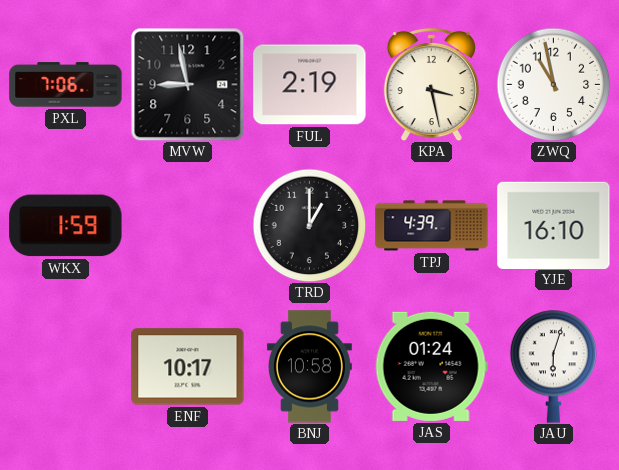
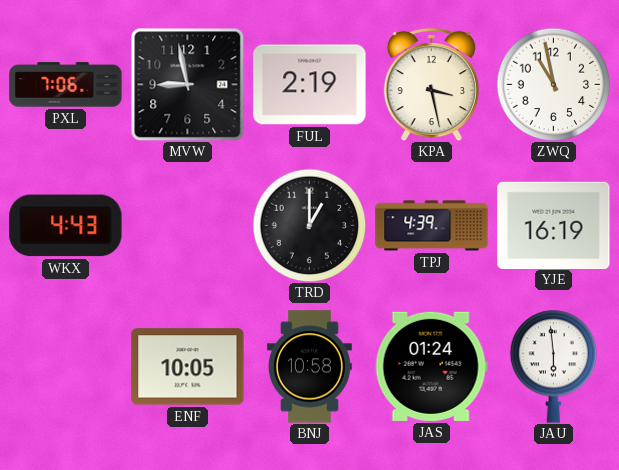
WKX: 1:59 -> 4:43 (66, 226)
YJE: 16:10 -> 16:19 (554, 225)
ENF: 10:17 -> 10:05 (188, 367)
JAU: 6:03 -> 5:59 (554, 366)
